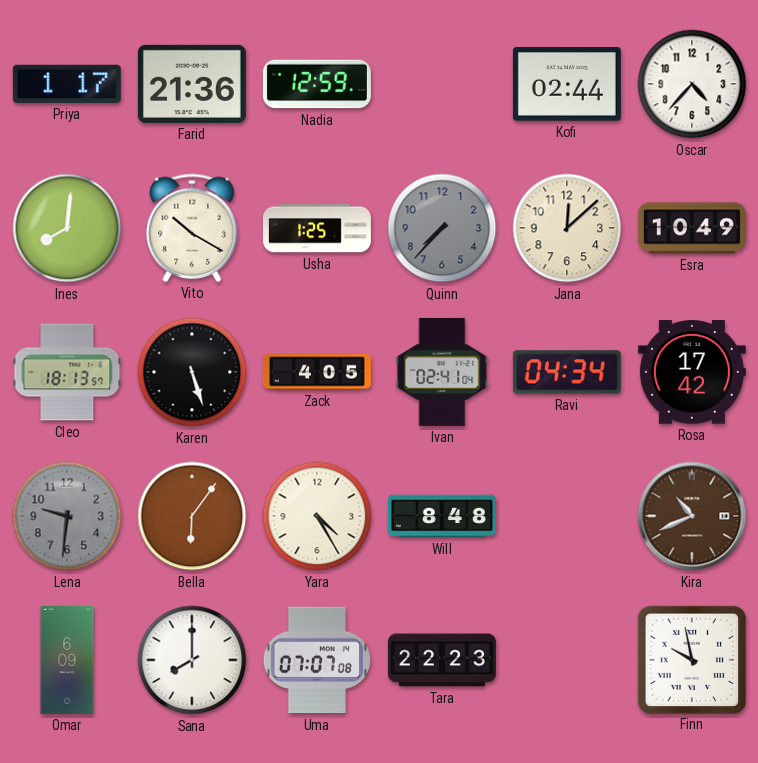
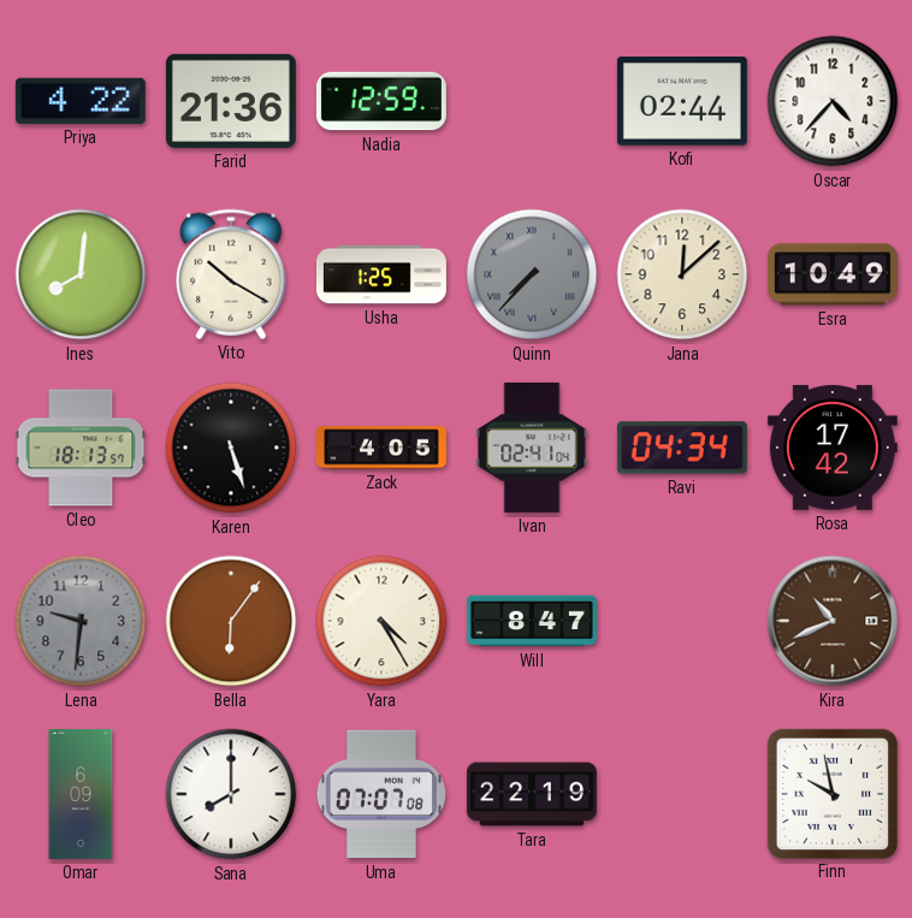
Priya: 1:17 -> 4:22 (81, 101)
Quinn numerals: Arabic -> Roman (532, 274)
Will: 8:48 -> 8:47 (532, 621)
Tara: 22:23 -> 22:19 (532, 794)
